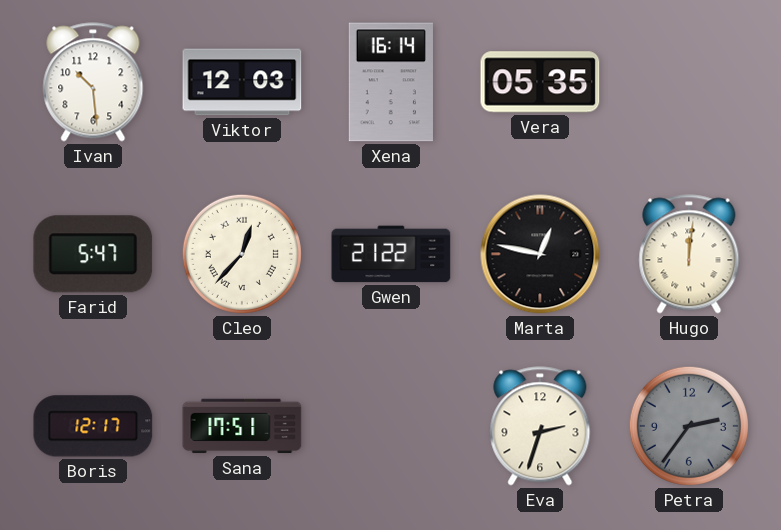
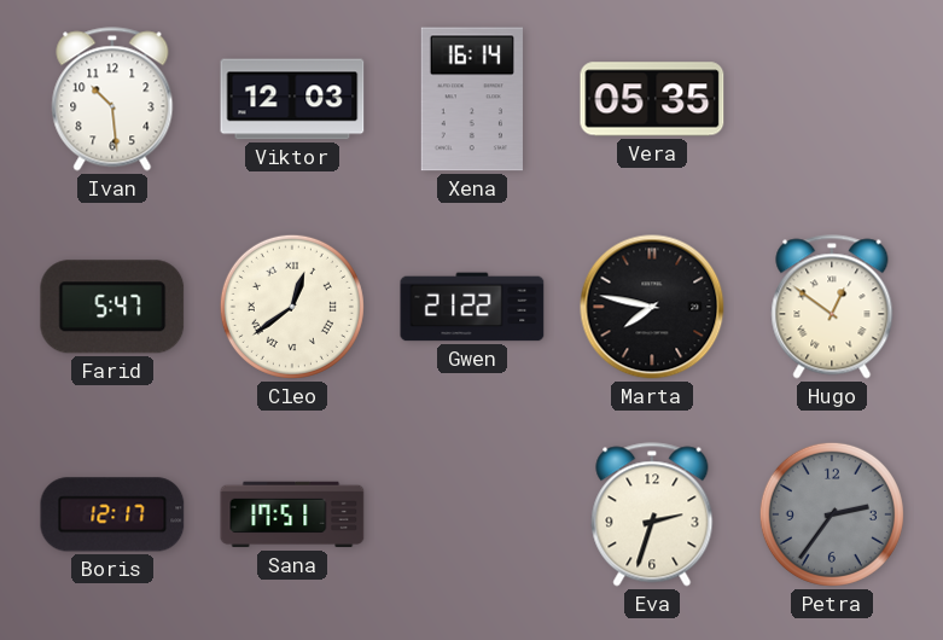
Cleo: 12:37 -> 12:39 (292, 307)
Marta: 12:47 -> 7:47 (652, 307)
Hugo: 12:01 -> 12:51 (832, 307)
